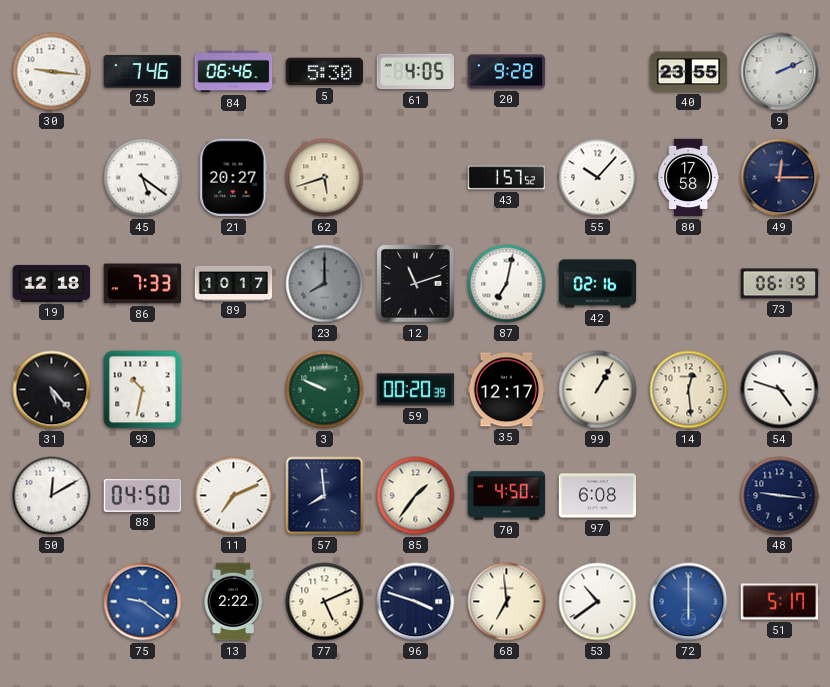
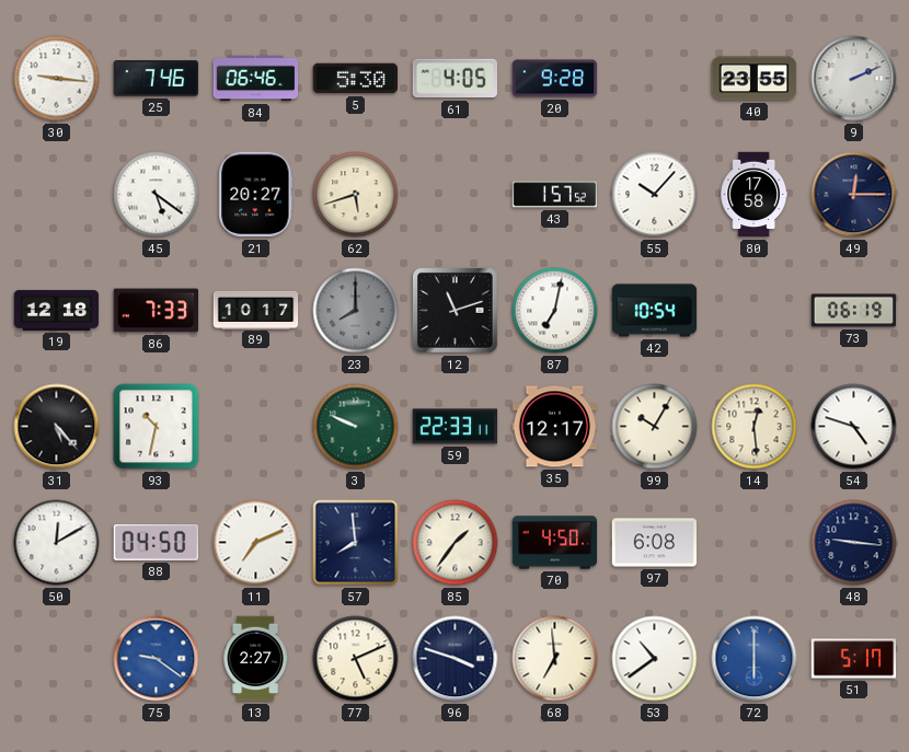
42: 02:16 -> 10:54 (655, 311)
59: 00:20 -> 22:33 (456, 427)
99: 1:05 -> 10:05 (655, 427)
13: 2:22 -> 2:27 (255, 659)
